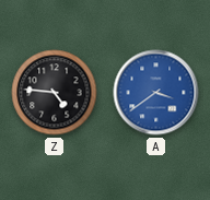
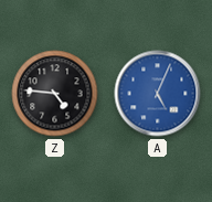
A: 3:39 -> 5:04 (158, 94)
